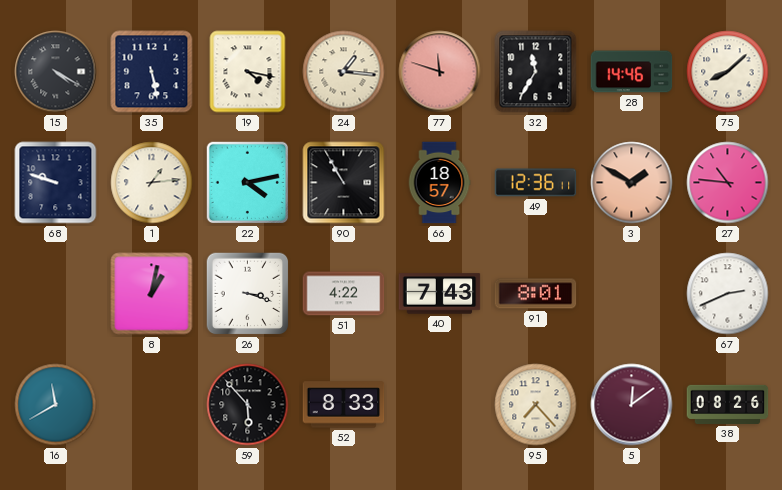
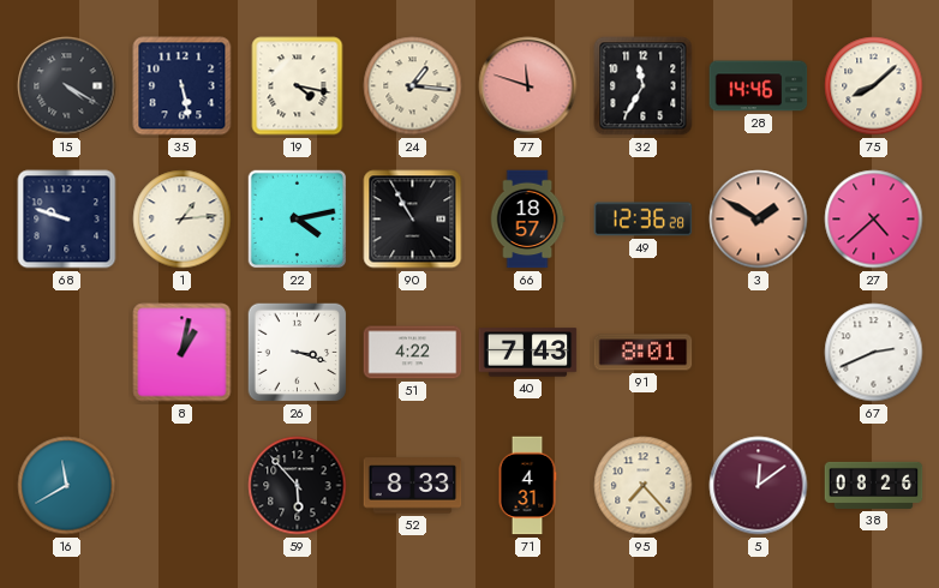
49: 12:36:11 -> 12:36:28 (644, 220)
27: 10:46 -> 4:38 (874, 220)
71: none -> 4:31 (527, 486)
